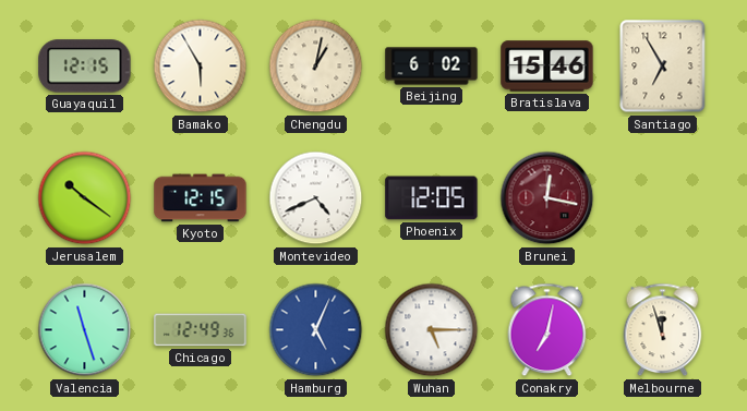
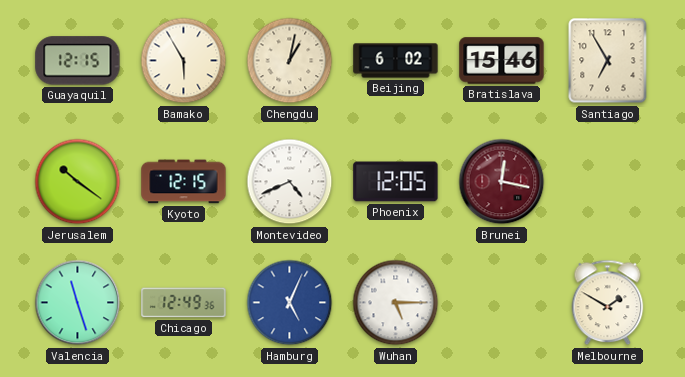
Conakry: 7:02 -> none (547, 330)
Melbourne: 11:57 -> 1:50 (608, 303)
